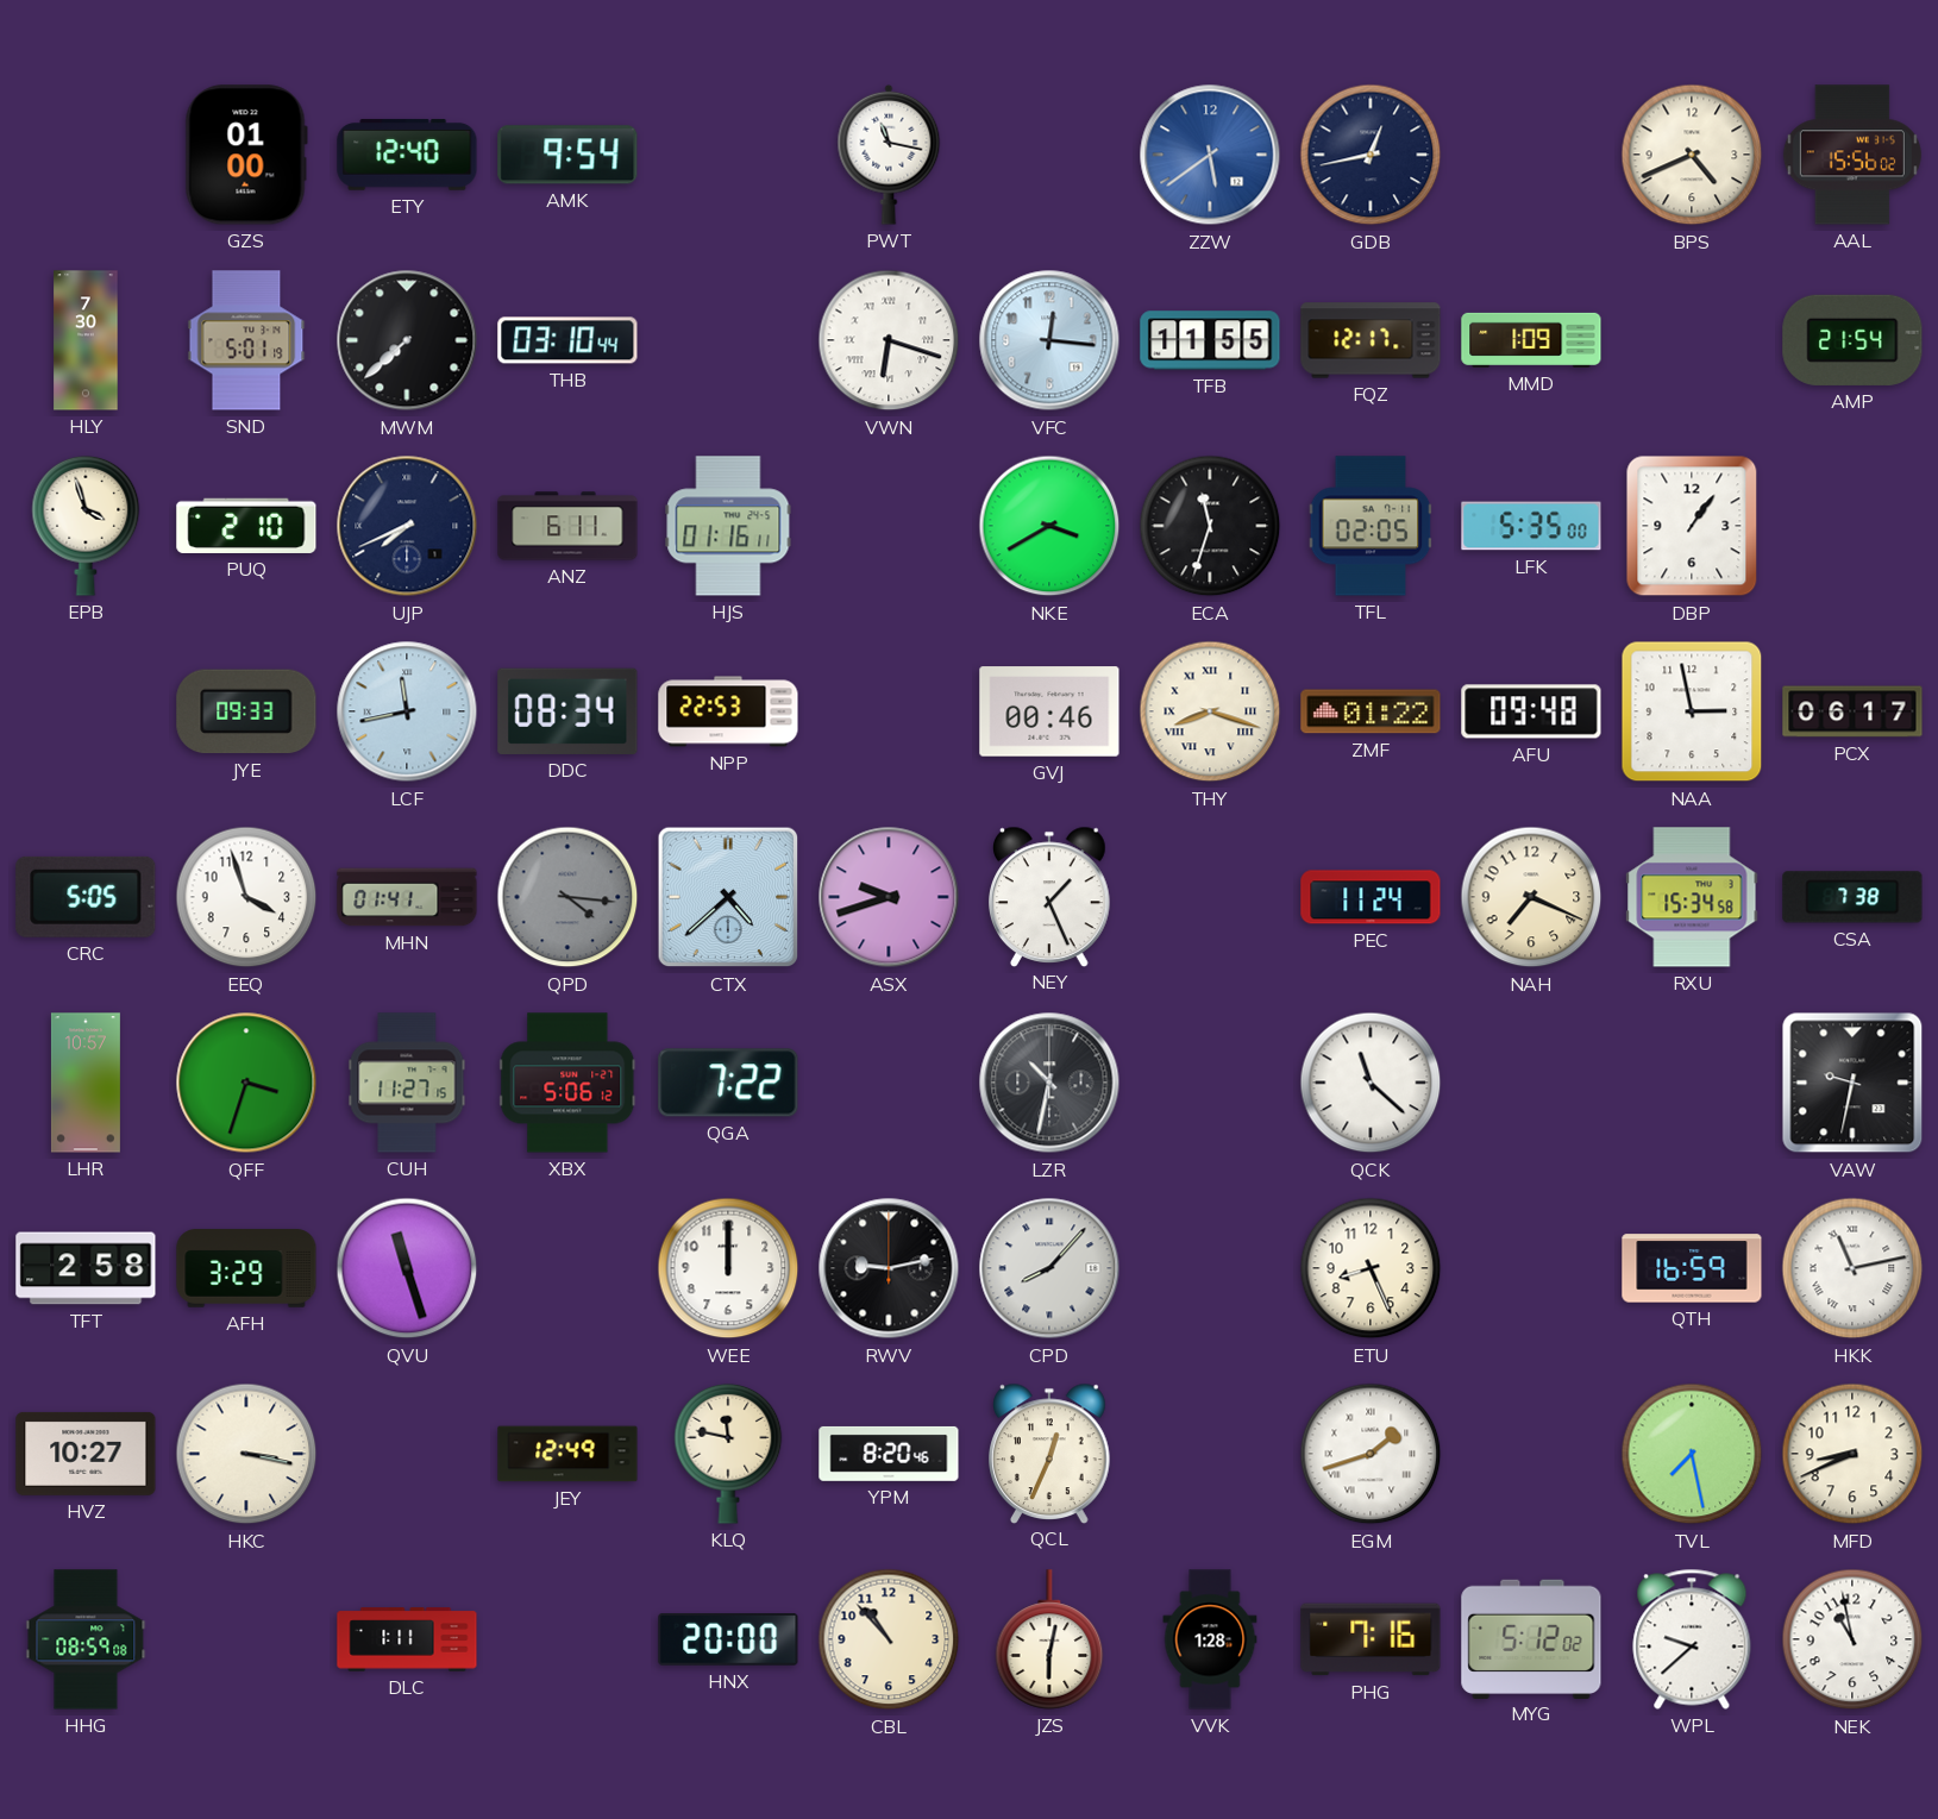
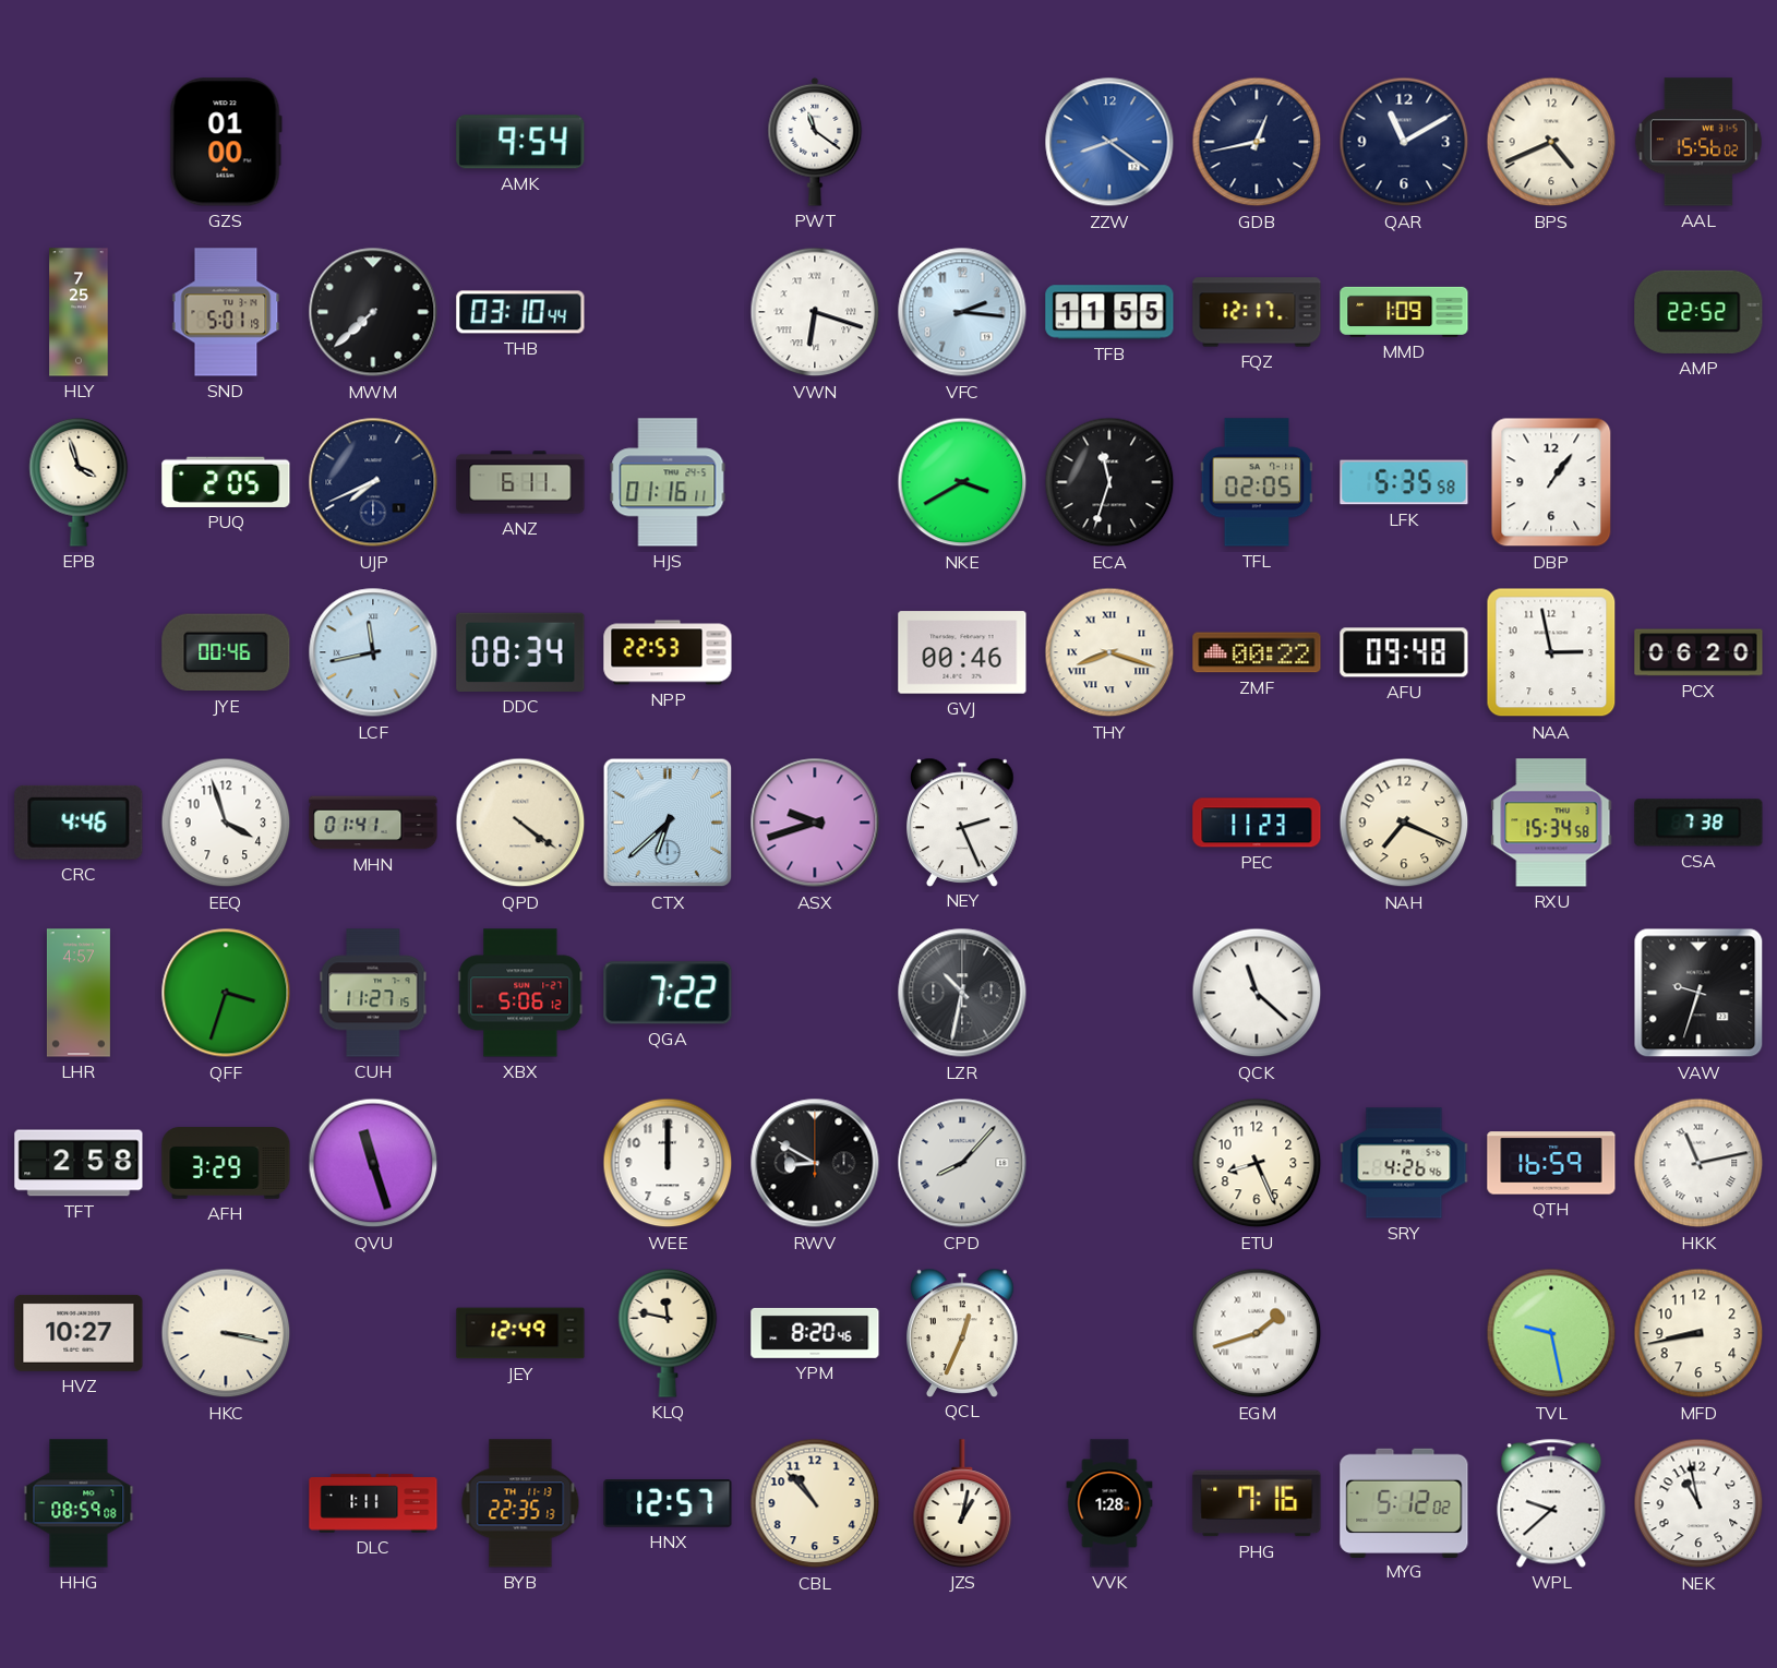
ETY: 12:40 -> none (407, 155)
PWT: 11:17 -> 11:21 (815, 142)
ZZW: 5:39 -> 8:21 (1109, 142)
QAR: none -> 11:10 (1404, 142)
HLY: 7:30 -> 7:25 (79, 312)
VFC: 12:16 -> 2:16 (962, 312)
AMP: 21:54 -> 22:52 (1698, 312)
PUQ: 2:10 -> 2:05 (226, 482)
LFK: 5:35:00 -> 5:35:58 (1404, 482)
JYE: 09:33 -> 00:46 (226, 652)
ZMF: 01:22 -> 00:22 (1257, 652)
PCX: 06:17 -> 06:20 (1698, 652)
CRC: 5:05 -> 4:46 (79, 823)
QPD: 4:16 -> 4:21 (520, 823)
QPD dial: grey -> cream (520, 823)
CTX: 4:38 -> 6:38 (668, 823)
NEY: 1:26 -> 2:26 (963, 821)
PEC: 11:24 -> 11:23 (1257, 823)
LHR: 10:57 -> 4:57 (79, 993)
VAW: 9:32 -> 9:33 (1698, 993)
RWV: 9:13 -> 8:50 (815, 1163)
SRY: none -> 4:26 (1404, 1163)
TVL: 7:28 -> 9:28 (1551, 1333)
MFD: 8:41 -> 8:43 (1698, 1333)
BYB: none -> 22:35 (520, 1503)
HNX: 20:00 -> 12:57 (668, 1504)
JZS: 6:02 -> 1:02 (962, 1503)
